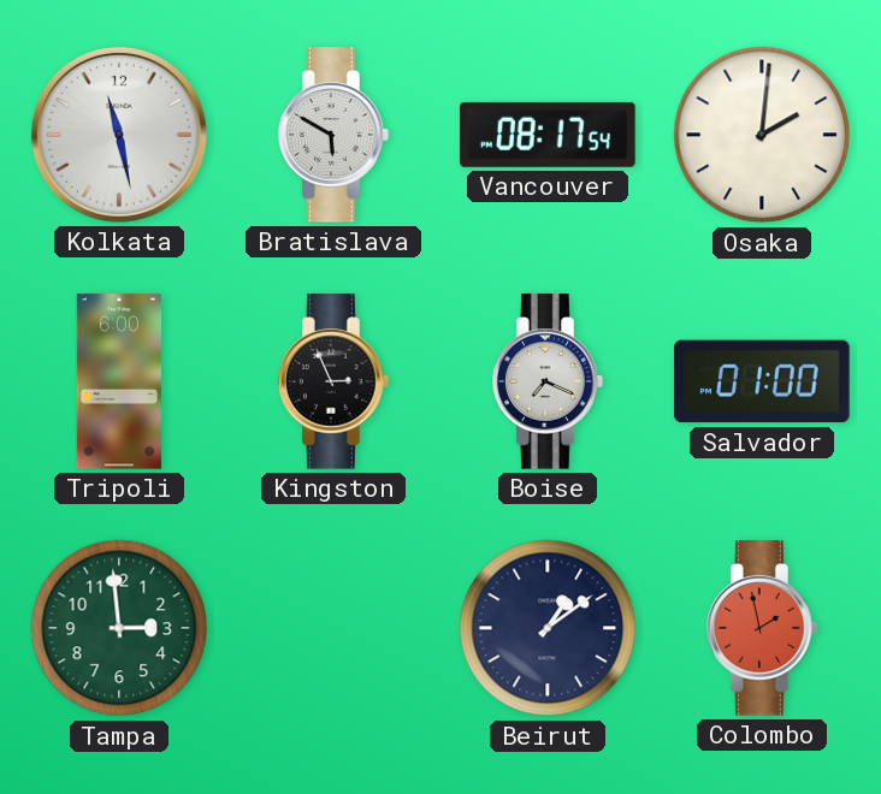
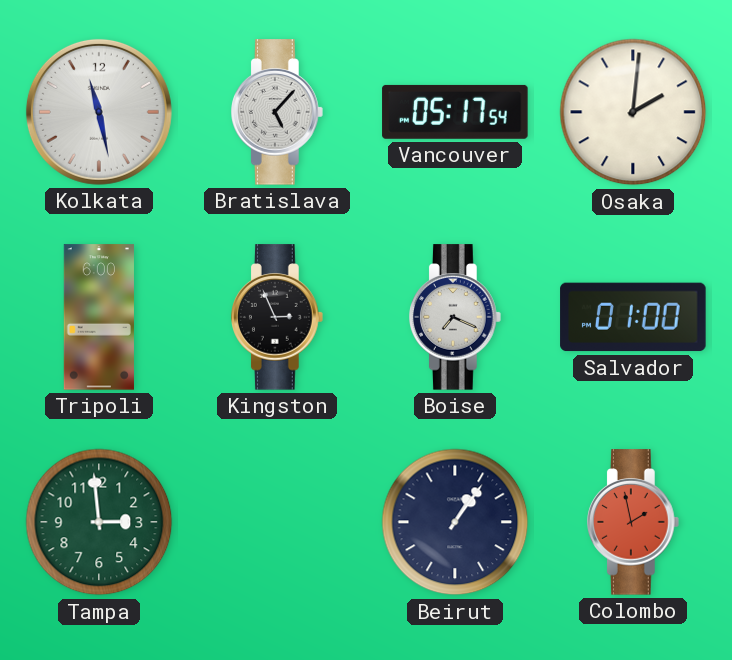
Bratislava: 5:50 -> 5:07 (278, 112)
Vancouver: 08:17 -> 05:17 (455, 112)
Beirut: 1:09 -> 1:06 (455, 522)
